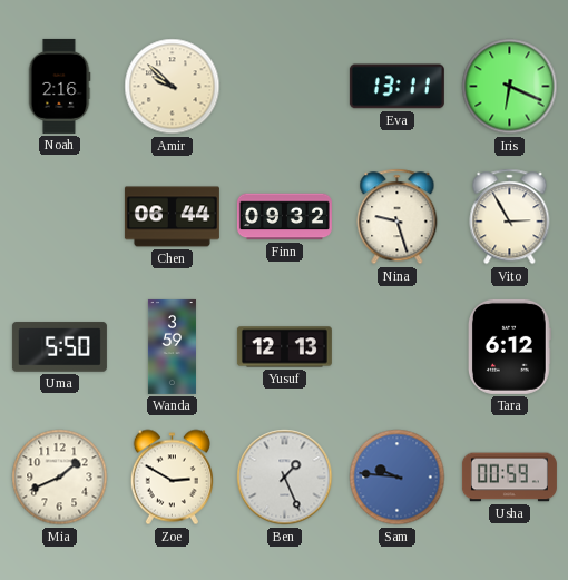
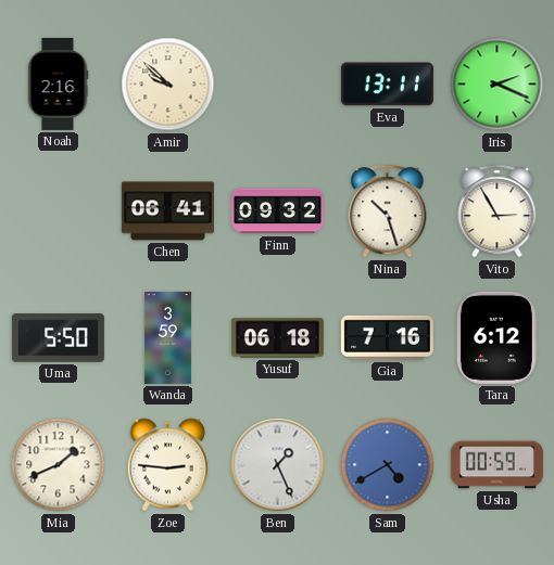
Iris: 6:19 -> 2:19 (498, 85)
Chen: 06:44 -> 06:41 (167, 211)
Nina: 9:27 -> 10:27 (388, 211)
Yusuf: 12:13 -> 06:18 (277, 338)
Gia: none -> 7:16 (387, 337)
Zoe: 2:50 -> 2:46 (167, 465)
Sam: 9:46 -> 4:40 (388, 465)
